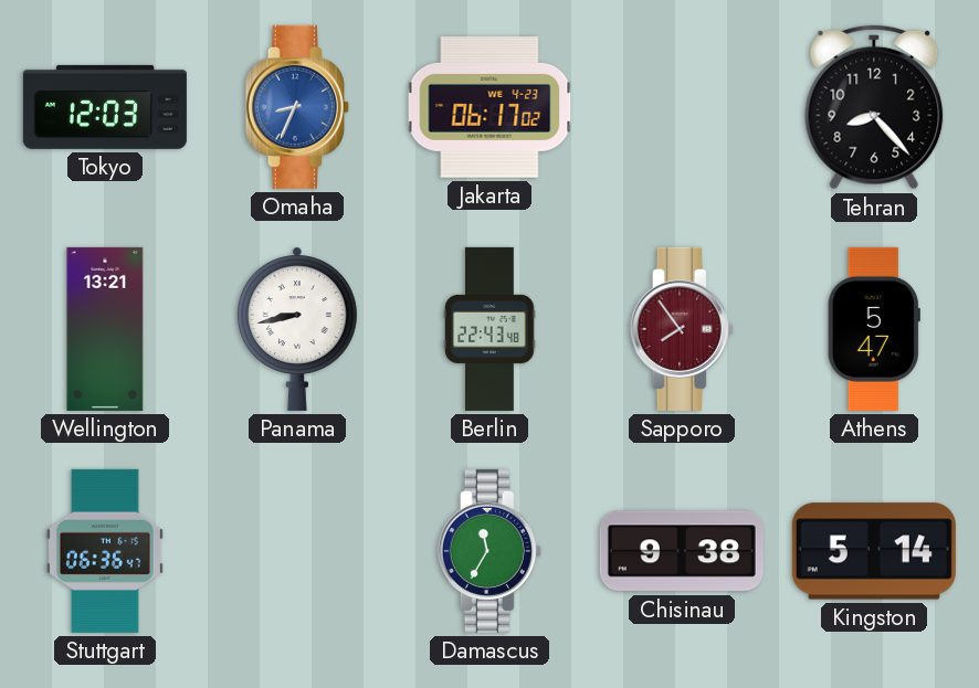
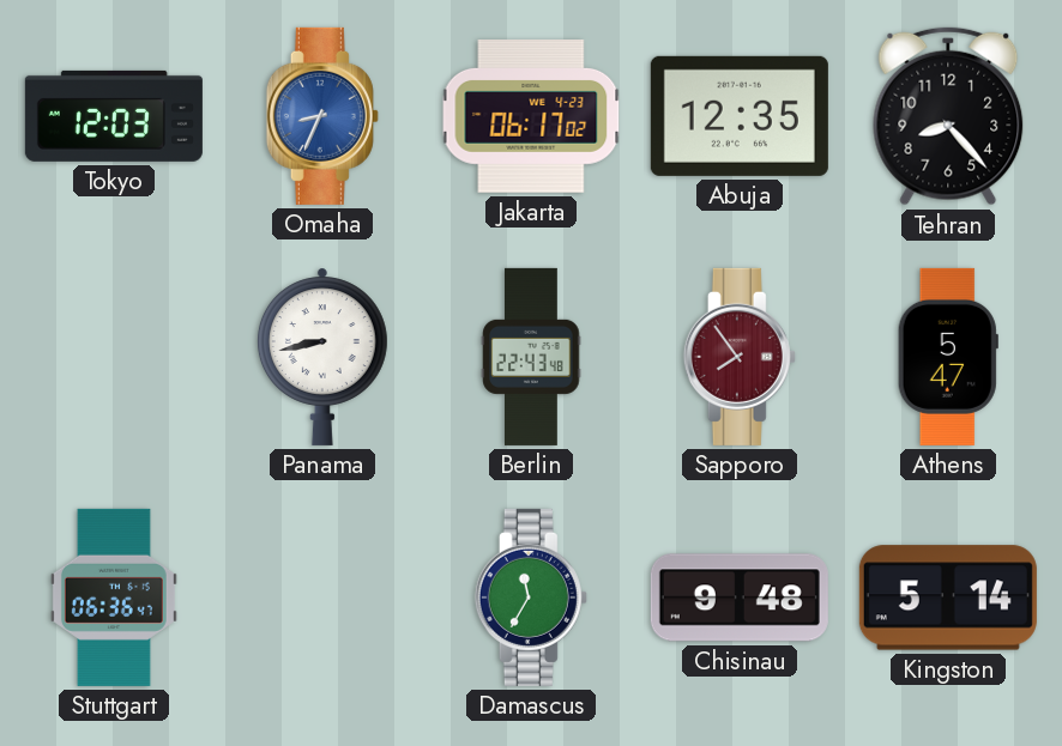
Abuja: none -> 12:35 (740, 116)
Wellington: 13:21 -> none (105, 329)
Chisinau: 9:38 -> 9:48 (740, 598)
